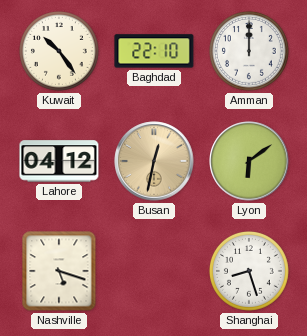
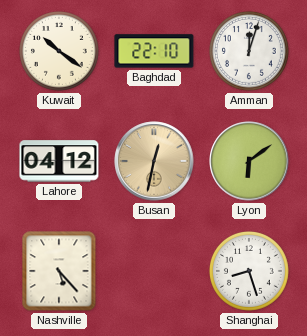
Kuwait: 10:24 -> 10:21 (59, 51)
Amman: 12:00 -> 12:03 (249, 51)
Nashville: 5:18 -> 5:23 (59, 271)
